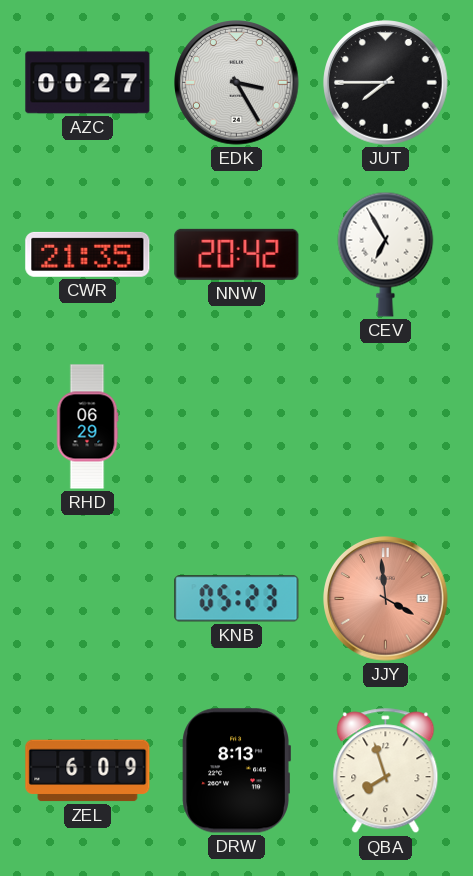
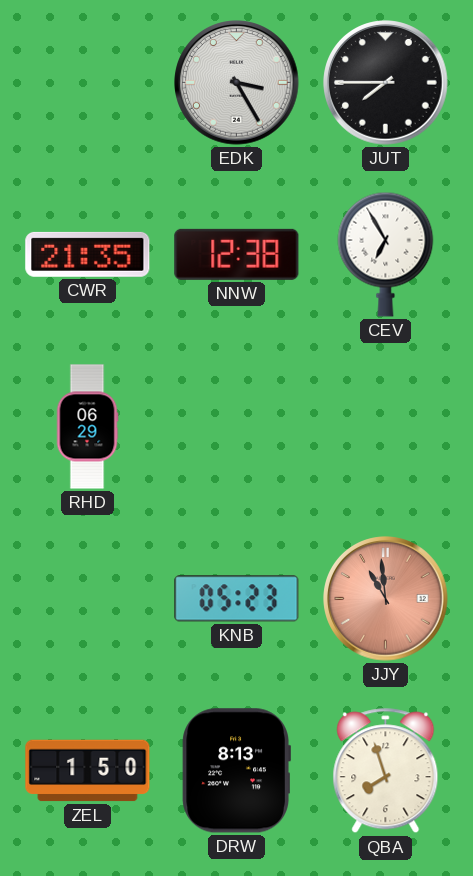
AZC: 00:27 -> none (88, 83)
NNW: 20:42 -> 12:38 (237, 254)
JJY: 3:59 -> 10:59 (386, 599)
ZEL: 6:09 -> 1:50 (88, 771)
